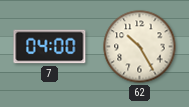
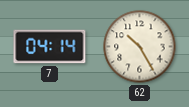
7: 04:00 -> 04:14 (50, 47)
